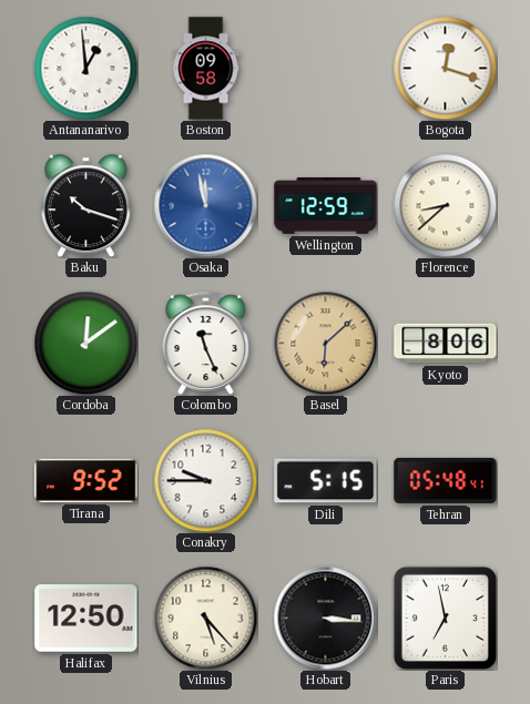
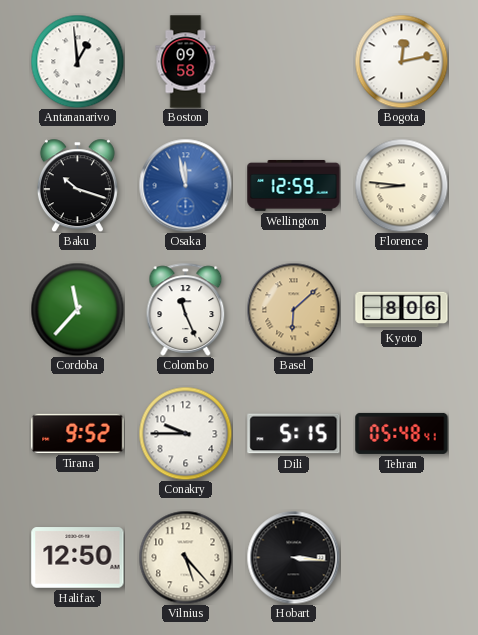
Bogota: 12:18 -> 12:13 (401, 61)
Florence: 8:38 -> 8:46 (401, 185)
Cordoba: 12:09 -> 11:37 (77, 309)
Paris: 6:58 -> none (445, 618)
